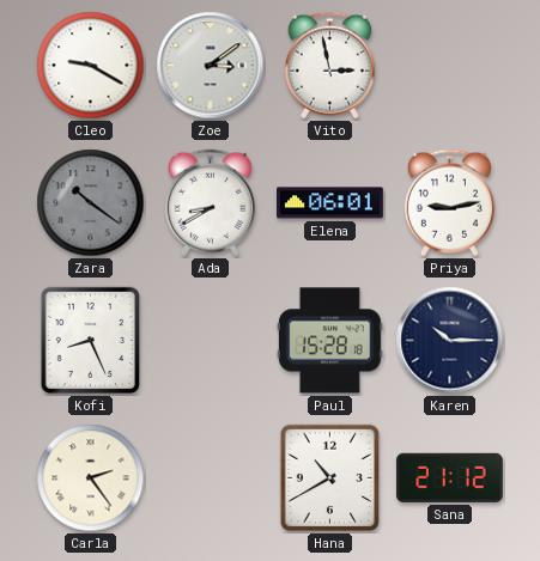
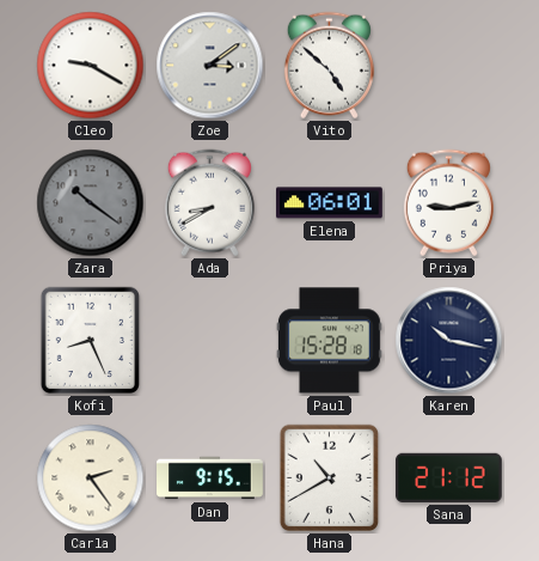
Vito: 2:58 -> 4:52 (329, 66)
Karen: 10:15 -> 10:17 (449, 341)
Dan: none -> 9:15 (210, 478)
